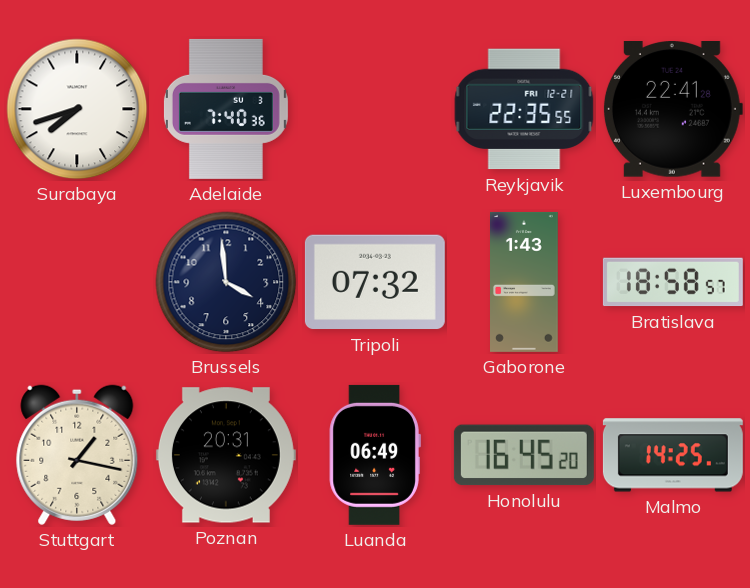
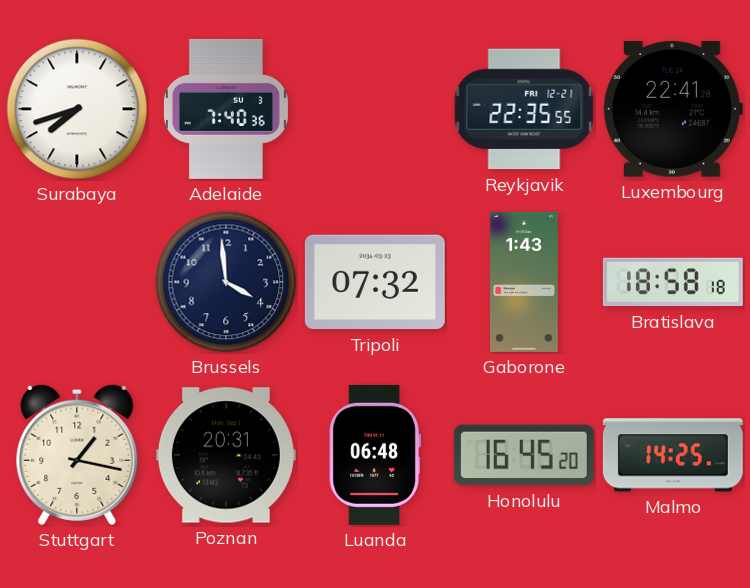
Bratislava: 18:58:57 -> 18:58:18 (673, 282)
Luanda: 06:49 -> 06:48 (375, 455)
